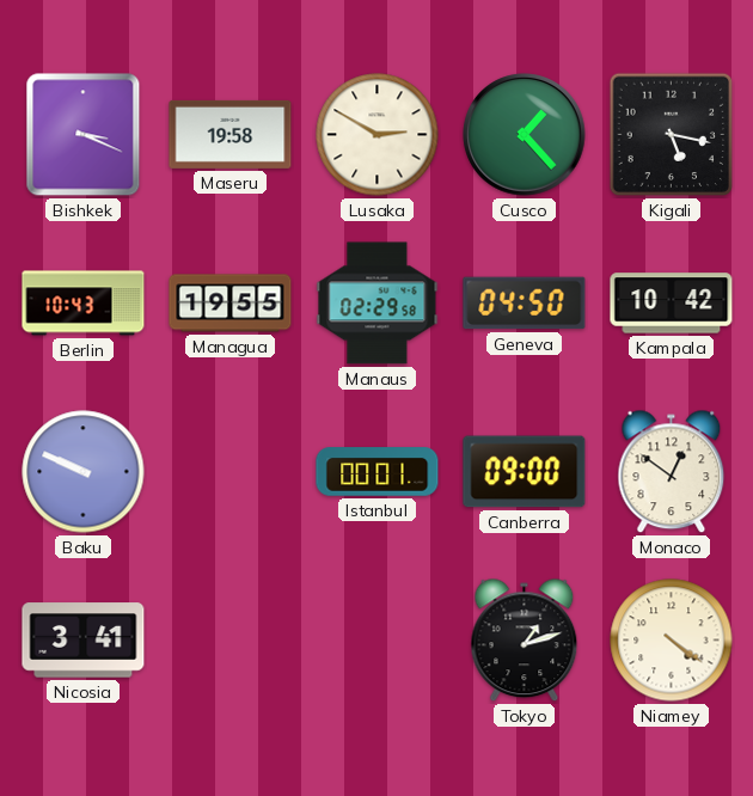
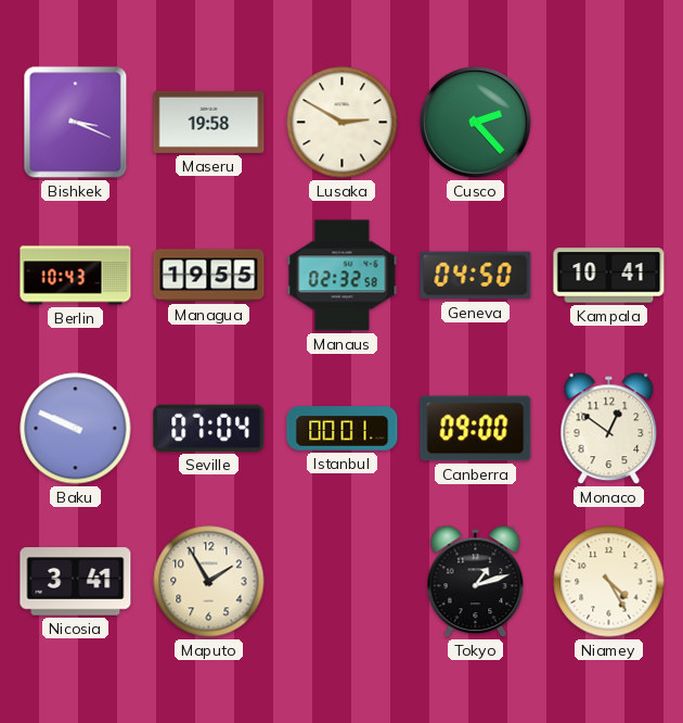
Cusco: 1:23 -> 2:23 (476, 123)
Kigali: 5:17 -> none (672, 135)
Manaus: 02:29 -> 02:32 (343, 276)
Kampala: 10:42 -> 10:41 (609, 276)
Seville: none -> 07:04 (209, 428)
Maputo: none -> 1:55 (209, 582)
Niamey: 4:21 -> 4:25 (609, 582)
